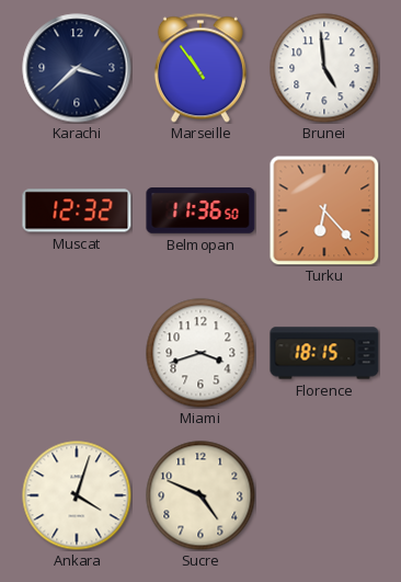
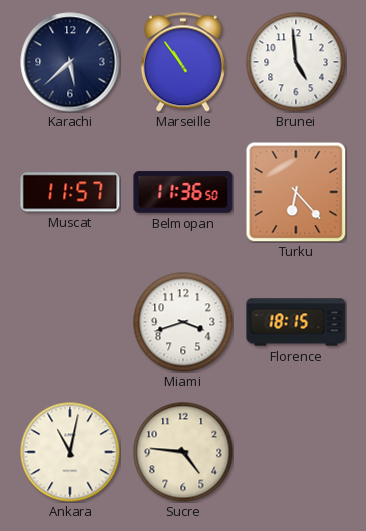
Karachi: 3:38 -> 5:38 (70, 62)
Muscat: 12:32 -> 11:57 (70, 192)
Ankara: 4:03 -> 11:02 (70, 452)
Sucre: 4:49 -> 4:46 (183, 452)
